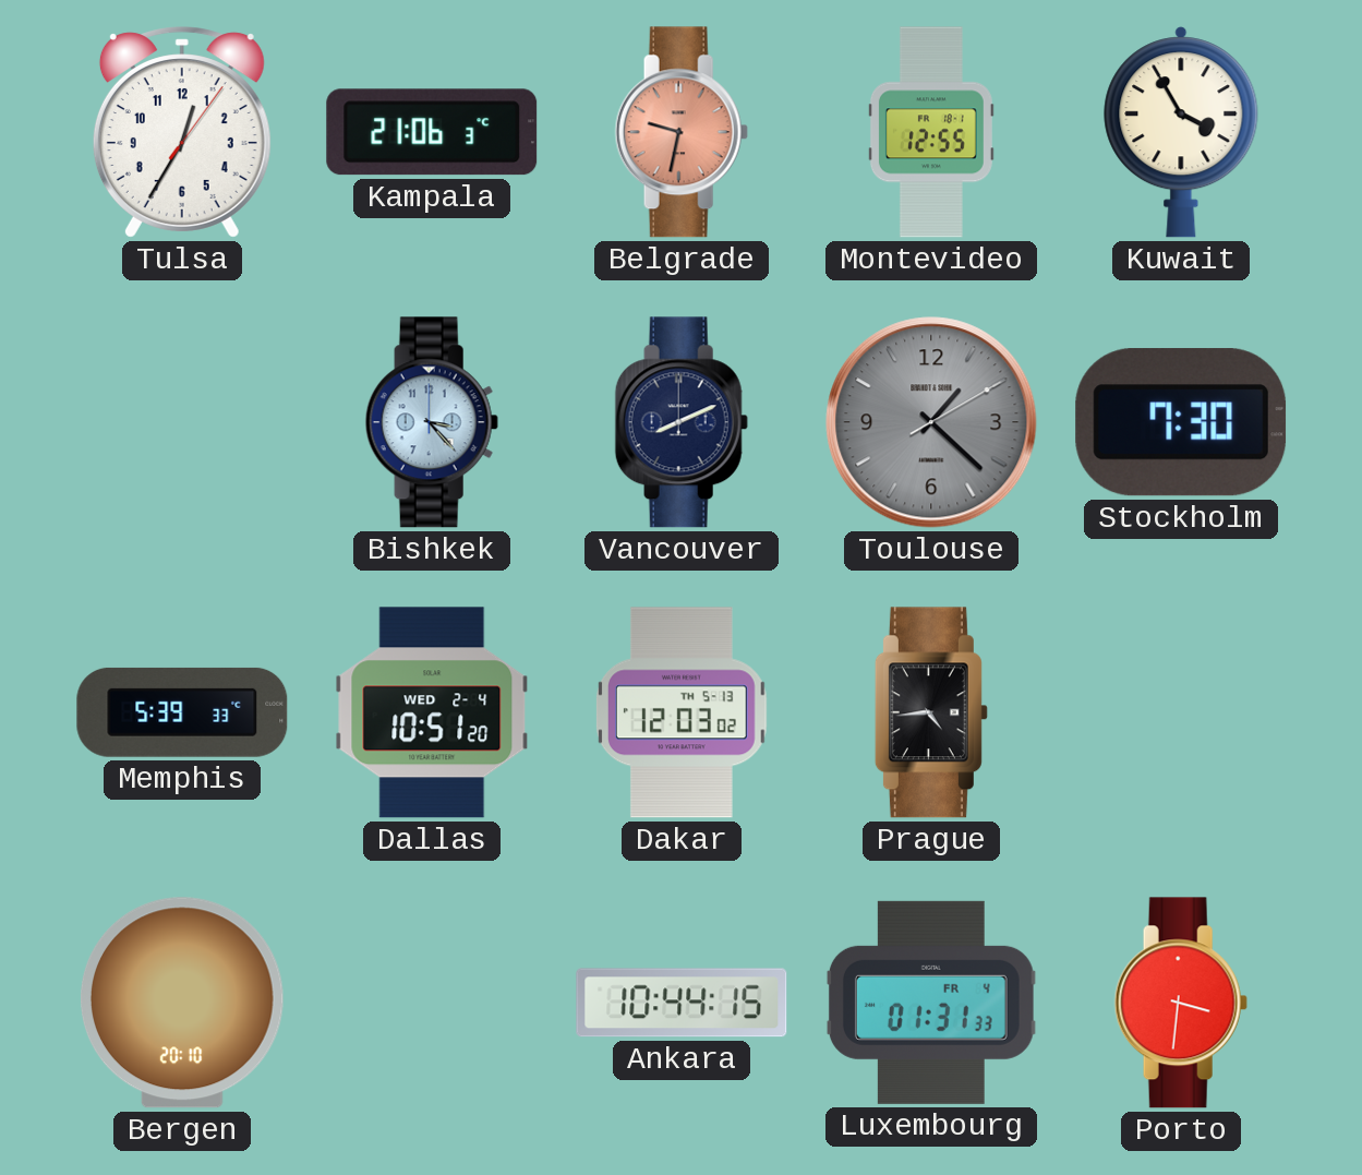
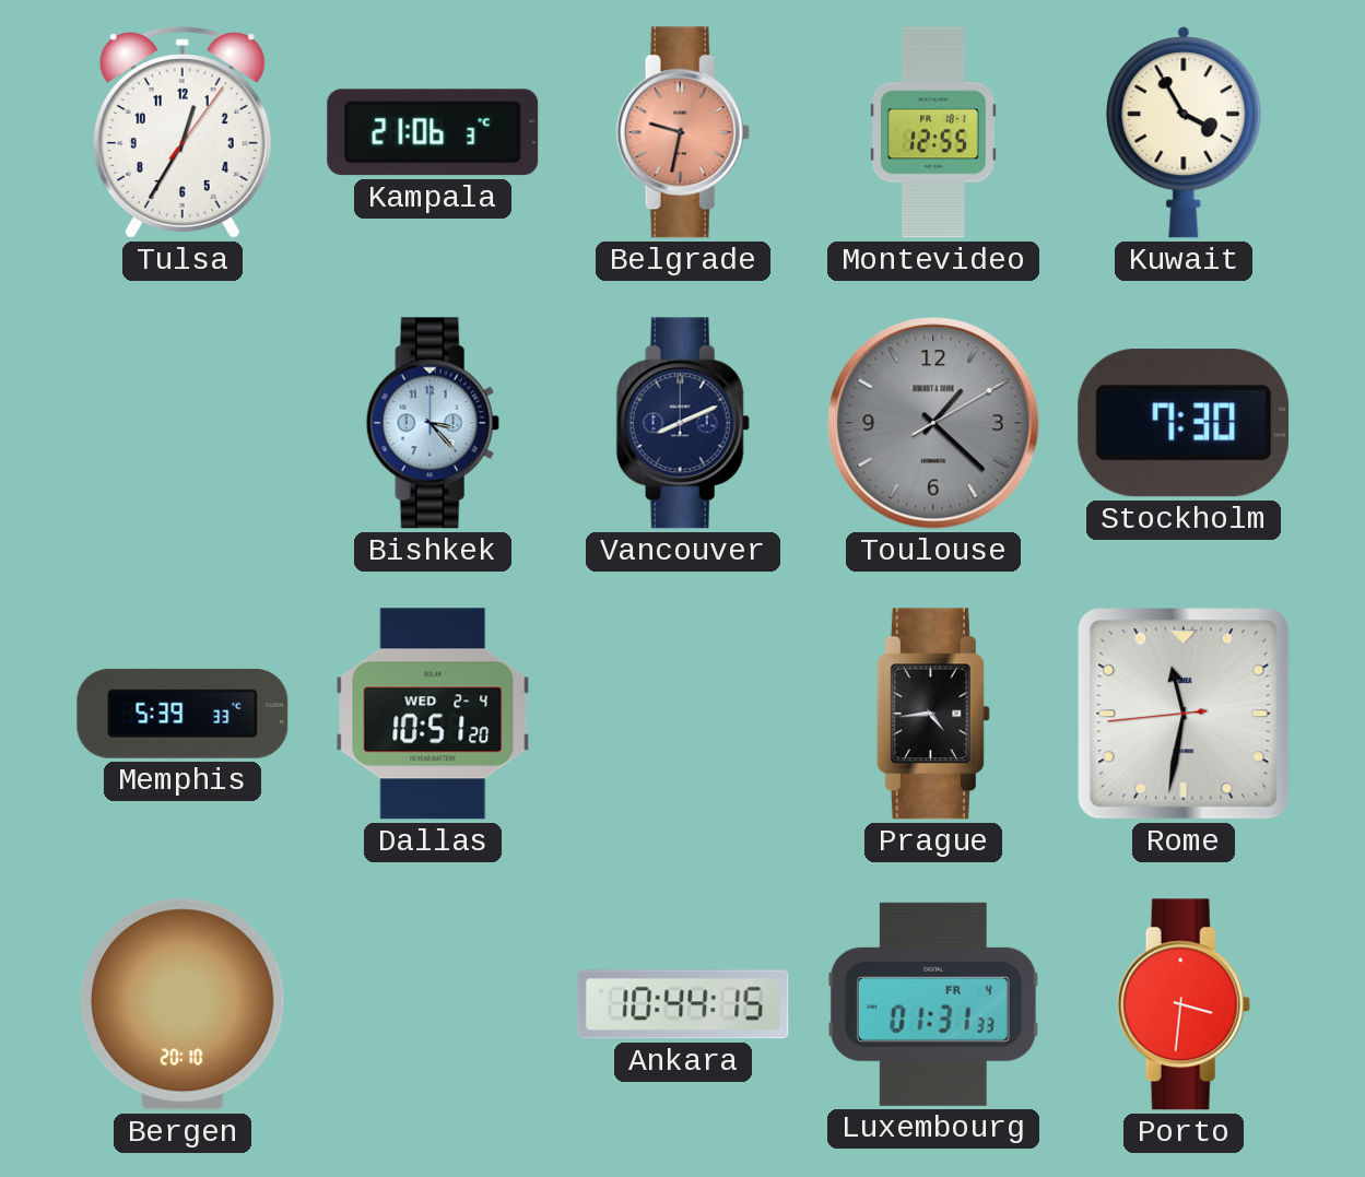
Dakar: 12:03 -> none (682, 712)
Rome: none -> 11:31 (1184, 714)
